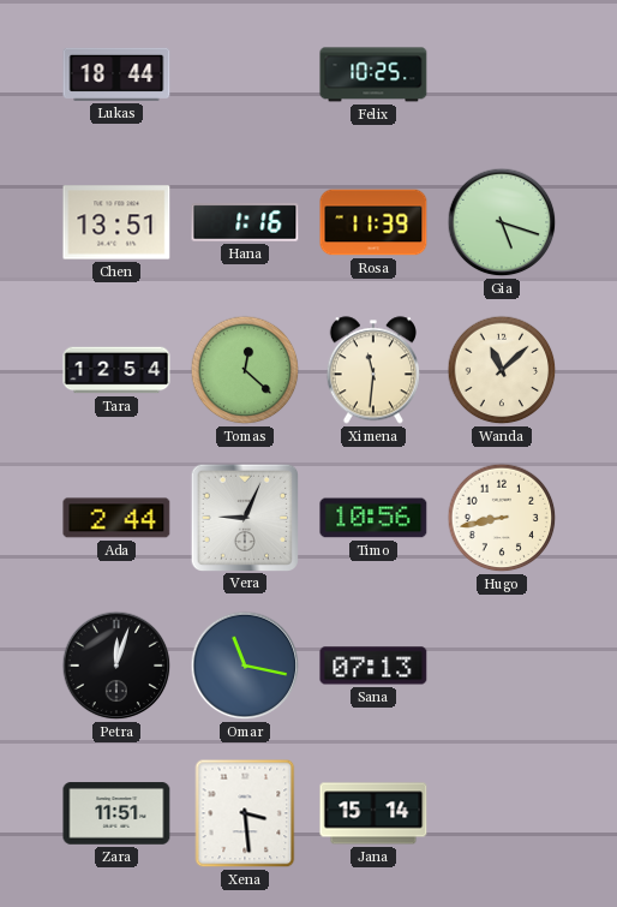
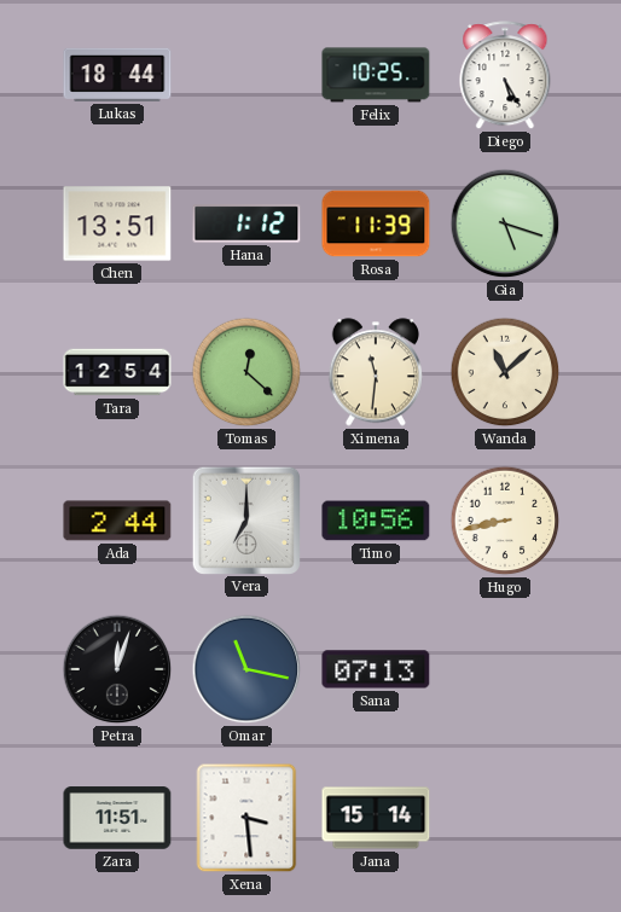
Diego: none -> 5:25 (505, 76)
Hana: 1:16 -> 1:12 (246, 223)
Vera: 9:04 -> 7:00 (245, 519)
